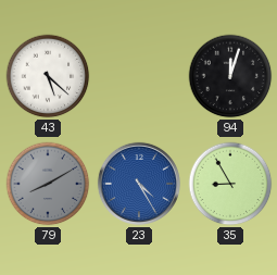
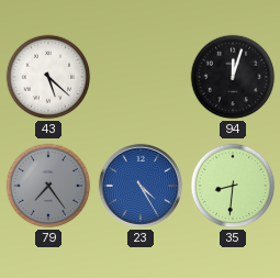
79: 8:10 -> 7:24 (48, 186)
35: 8:55 -> 8:31 (233, 186)
